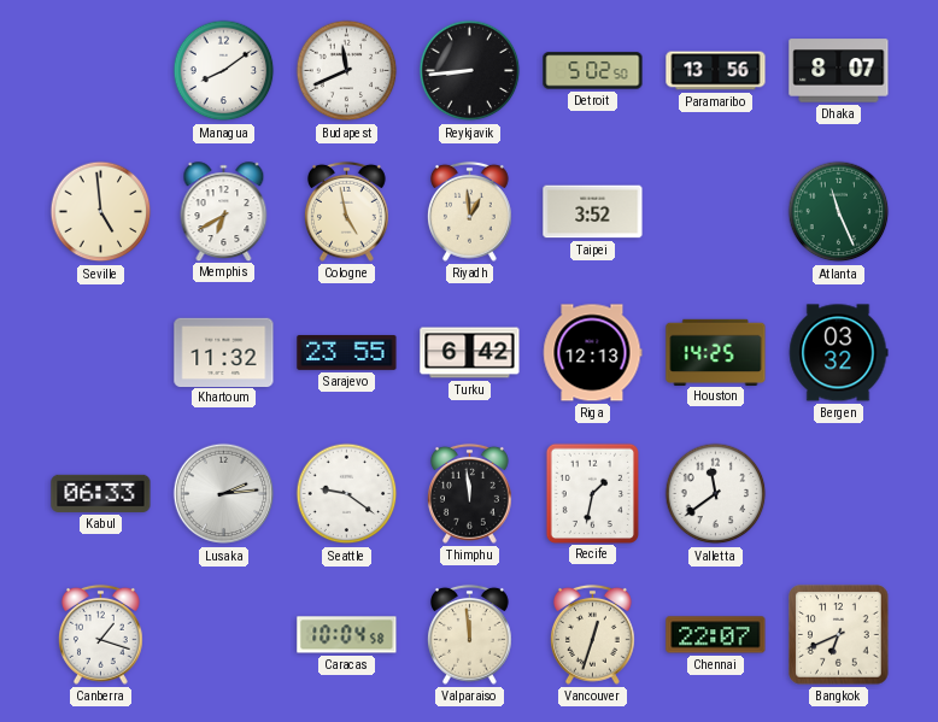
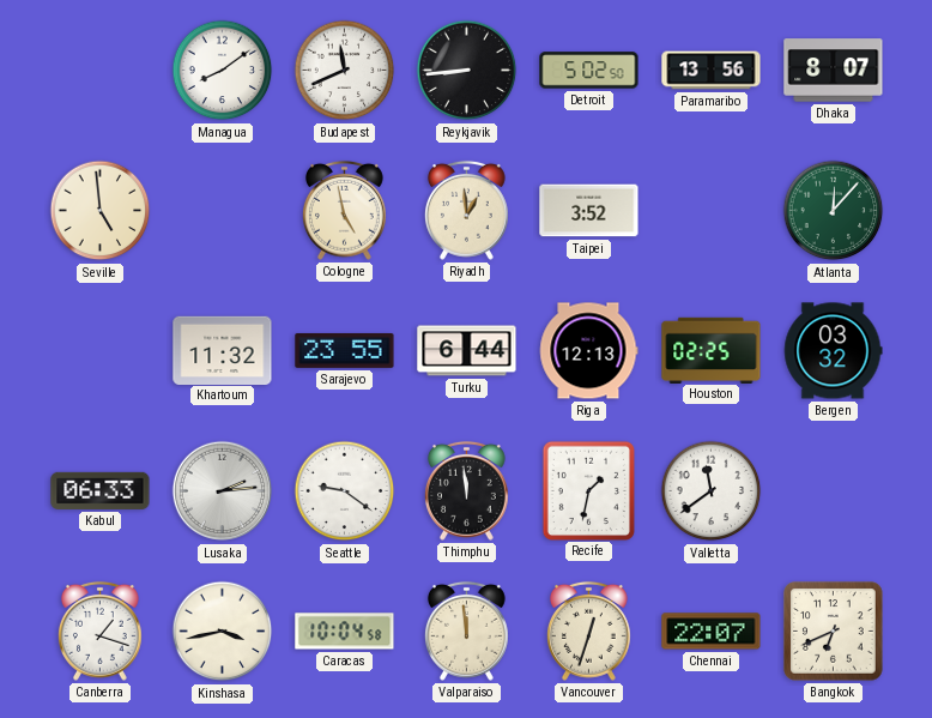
Memphis: 6:40 -> none (224, 211)
Atlanta: 11:26 -> 12:07 (834, 211)
Turku: 6:42 -> 6:44 (467, 351)
Houston: 14:25 -> 02:25 (712, 350)
Kinshasa: none -> 3:43 (223, 632)
